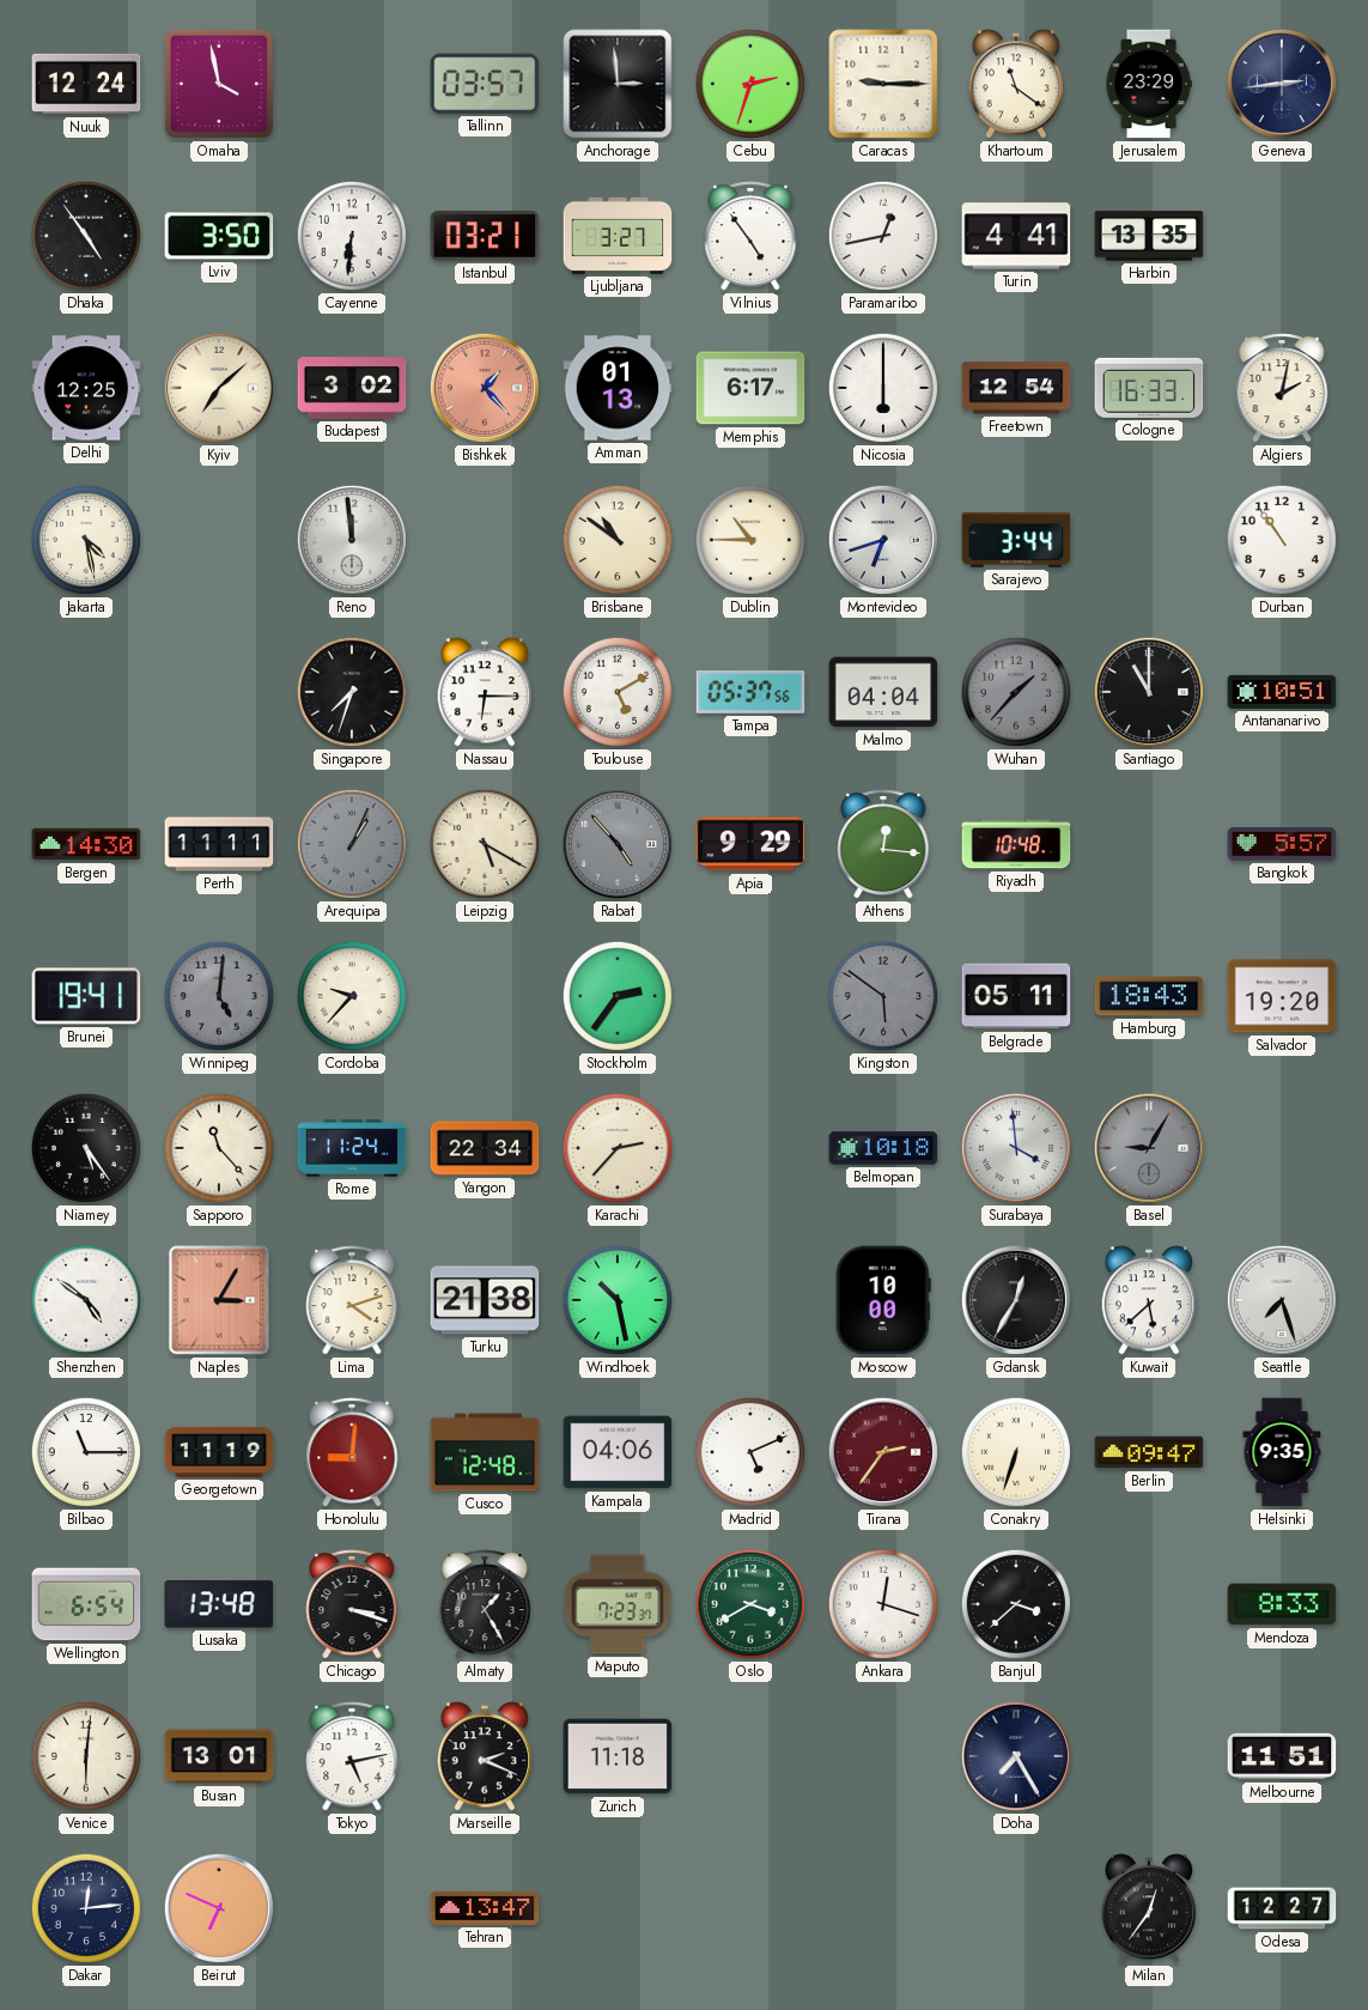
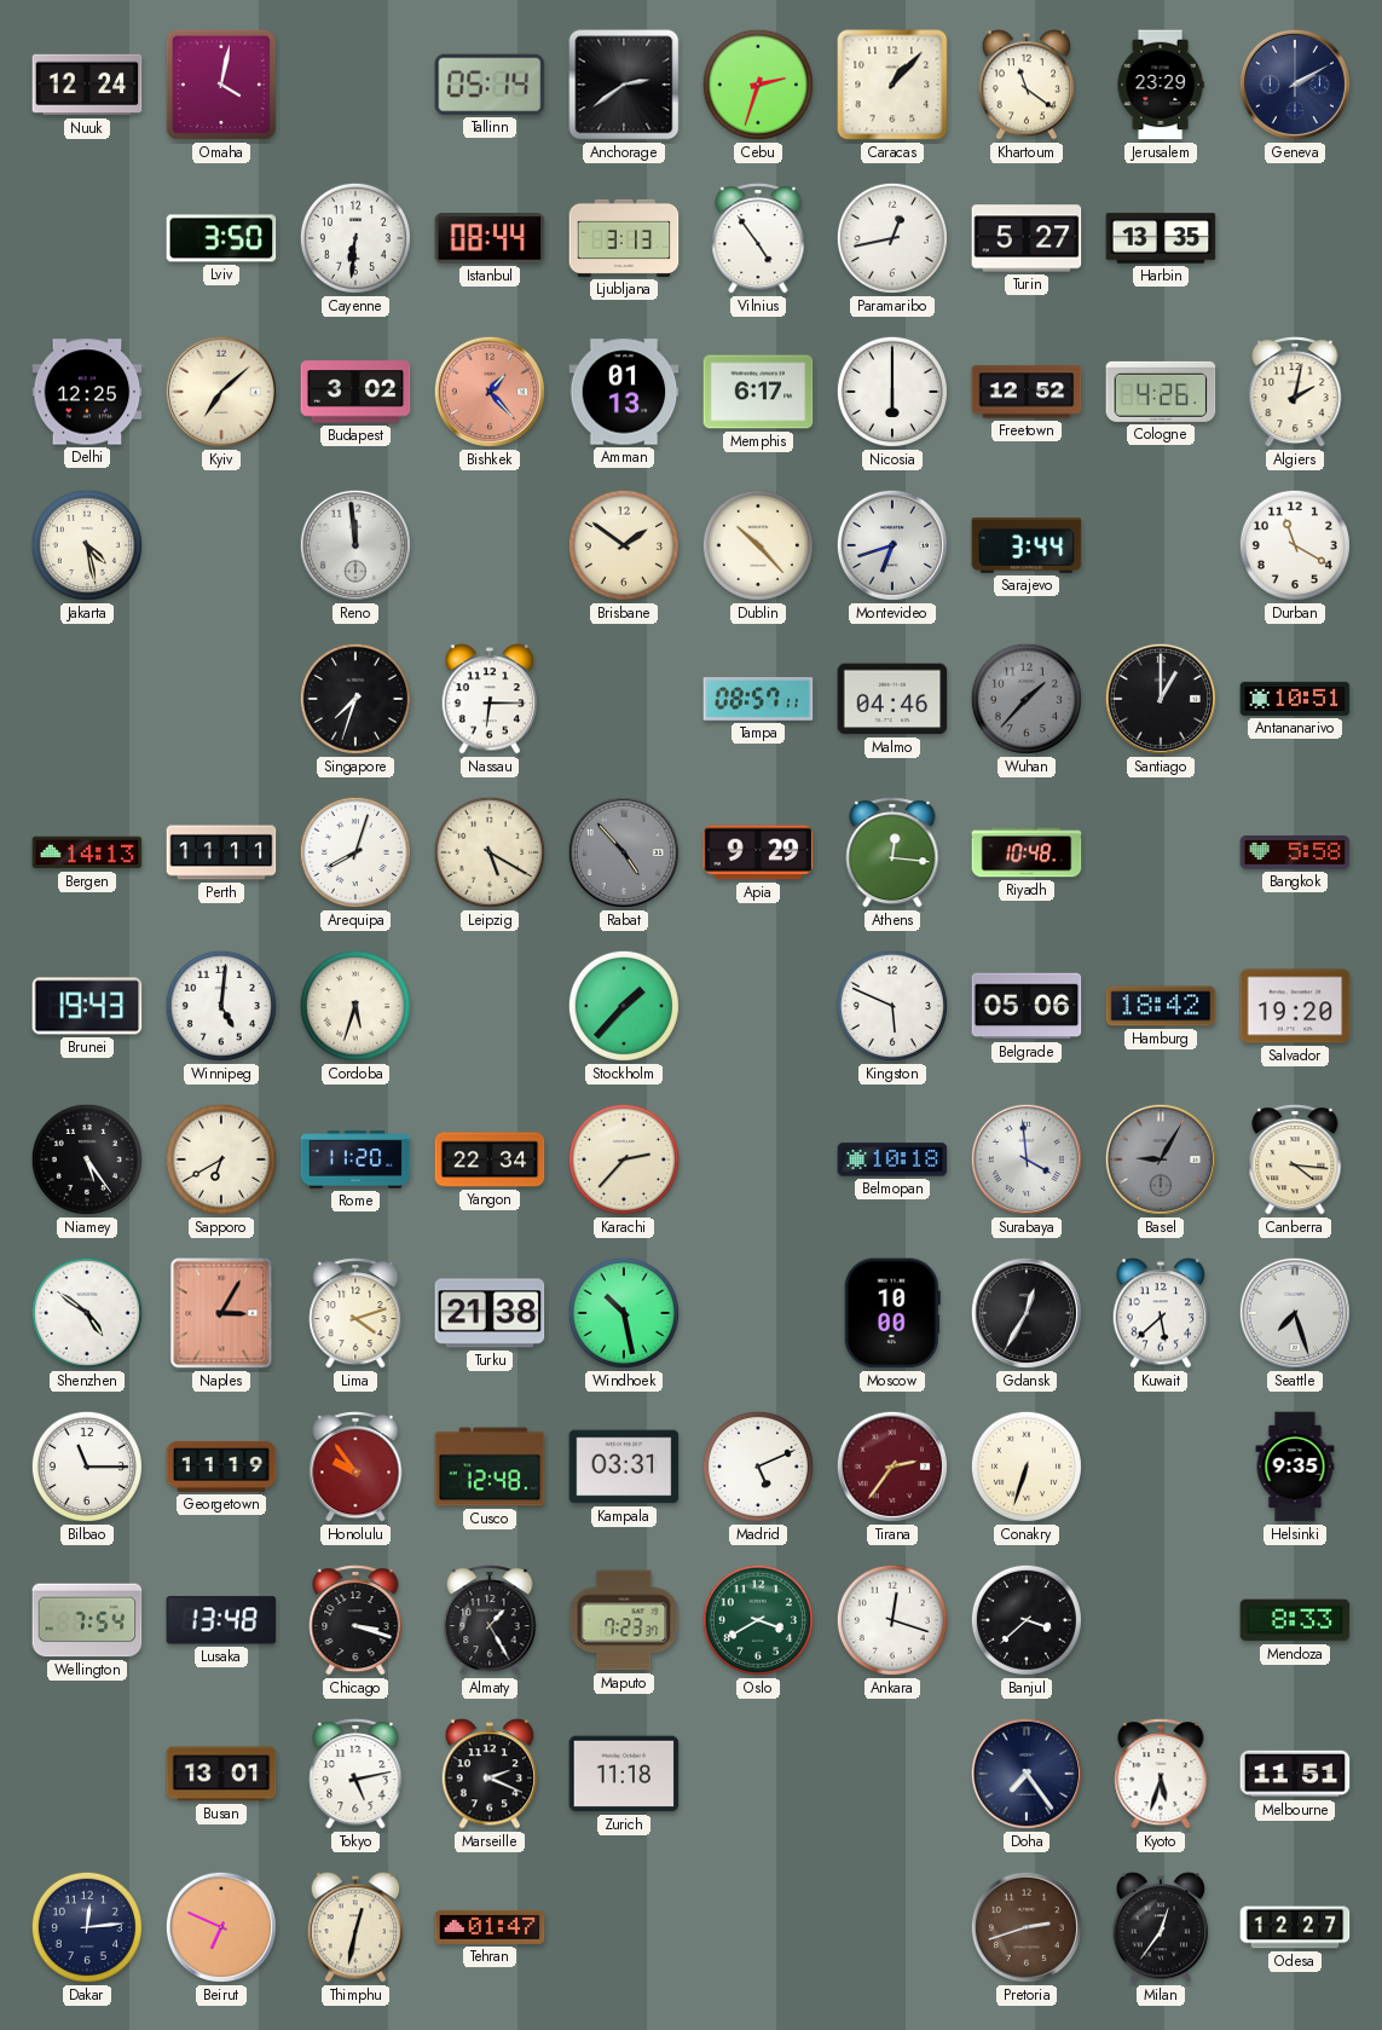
Omaha: 3:58 -> 4:02 (221, 85)
Tallinn: 03:57 -> 05:14 (490, 85)
Anchorage: 2:59 -> 2:39 (624, 85)
Caracas: 9:15 -> 1:07 (892, 85)
Geneva: 2:44 -> 2:10 (1295, 85)
Dhaka: 4:54 -> none (86, 236)
Istanbul: 03:21 -> 08:44 (490, 238)
Ljubljana: 3:27 -> 3:13 (624, 238)
Turin: 4:41 -> 5:27 (1027, 238)
Freetown: 12:54 -> 12:52 (1027, 392)
Cologne: 16:33 -> 4:26 (1161, 392)
Brisbane: 10:51 -> 1:51 (624, 545)
Dublin: 10:45 -> 10:23 (758, 545)
Durban: 10:54 -> 11:20 (1295, 545)
Toulouse: 5:10 -> none (618, 692)
Tampa: 05:37 -> 08:57 (758, 700)
Malmo: 04:04 -> 04:46 (892, 699)
Santiago: 11:00 -> 1:00 (1161, 699)
Bergen: 14:30 -> 14:13 (87, 852)
Arequipa: 1:04 -> 8:03 (355, 852)
Arequipa dial: grey -> white (355, 852)
Bangkok: 5:57 -> 5:58 (1295, 854)
Brunei: 19:41 -> 19:43 (87, 1006)
Winnipeg dial: grey -> white (221, 1006)
Cordoba: 9:37 -> 5:33 (355, 1006)
Stockholm: 2:36 -> 1:37 (624, 1006)
Kingston: 5:51 -> 5:49 (892, 1006)
Kingston dial: grey -> white (892, 1006)
Belgrade: 05:11 -> 05:06 (1027, 1006)
Hamburg: 18:43 -> 18:42 (1161, 1006)
Sapporo: 11:23 -> 6:40 (221, 1159)
Rome: 11:24 -> 11:20 (355, 1159)
Canberra: none -> 4:16 (1295, 1159)
Honolulu: 9:01 -> 9:54 (355, 1467)
Kampala: 04:06 -> 03:31 (624, 1467)
Berlin: 09:47 -> none (1149, 1452)
Wellington: 6:54 -> 7:54 (87, 1620)
Venice: 6:01 -> none (86, 1756)
Doha: 7:25 -> 7:24 (1027, 1774)
Kyoto: none -> 5:33 (1161, 1774)
Thimphu: none -> 12:32 (355, 1927)
Tehran: 13:47 -> 01:47 (490, 1927)
Pretoria: none -> 2:42 (1027, 1927)
